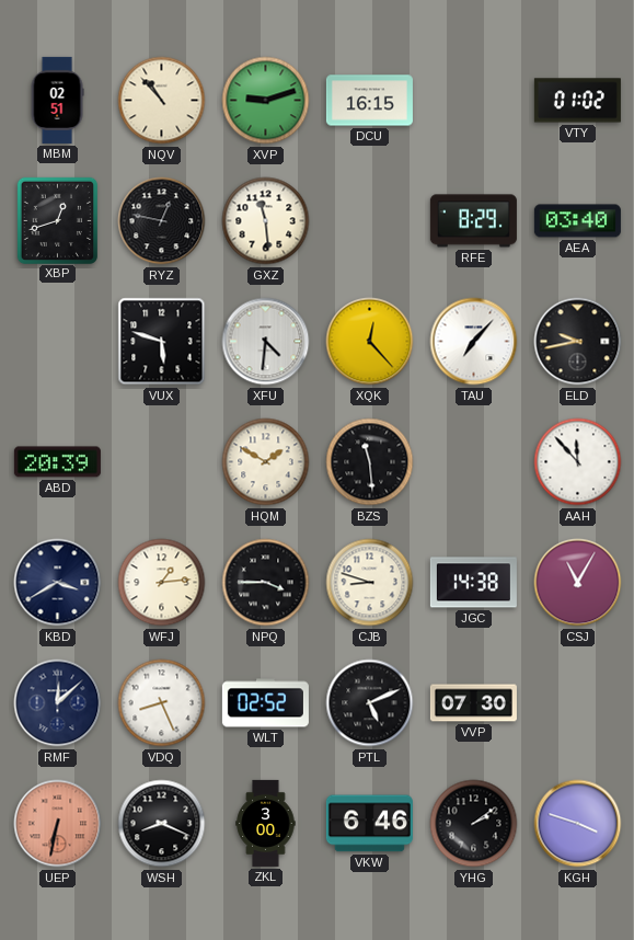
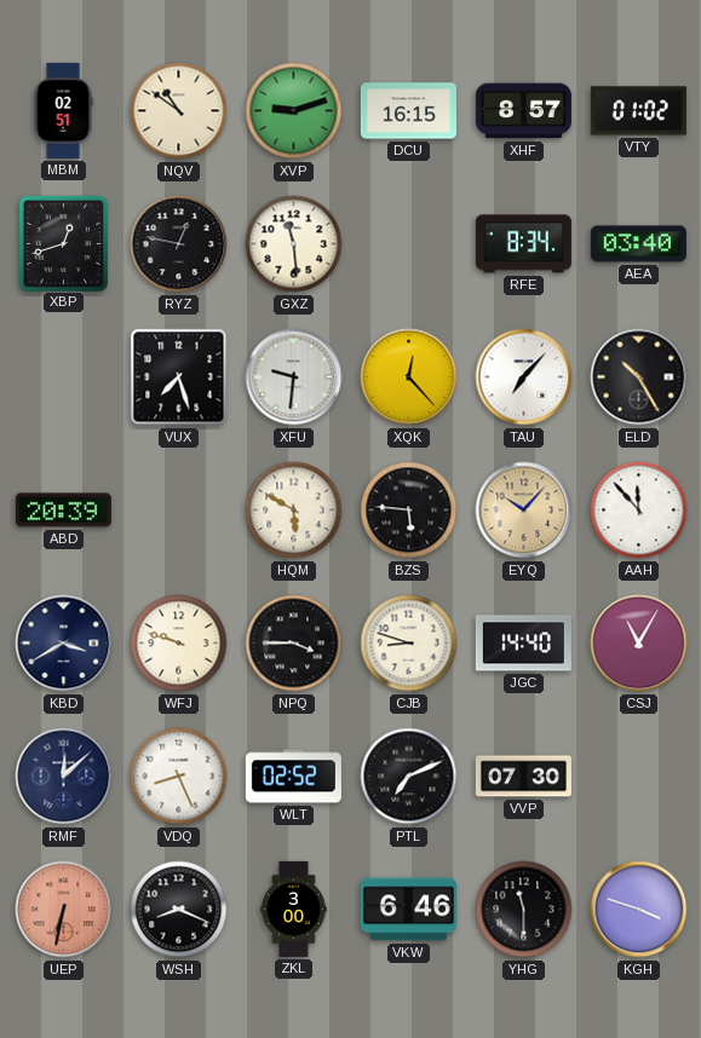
NQV: 10:53 -> 10:51 (179, 111)
XHF: none -> 8:57 (523, 111)
RFE: 8:29 -> 8:34 (523, 244)
VUX: 5:48 -> 7:27 (179, 377)
XFU: 4:31 -> 9:31 (294, 377)
ELD: 9:43 -> 10:25 (639, 377)
HQM: 1:50 -> 5:50 (294, 511)
BZS: 11:29 -> 5:46 (409, 511)
EYQ: none -> 10:07 (524, 511)
WFJ: 1:14 -> 9:48 (179, 644)
JGC: 14:38 -> 14:40 (523, 644)
PTL: 5:11 -> 7:11 (409, 777)
YHG: 2:09 -> 11:30 (524, 910)
